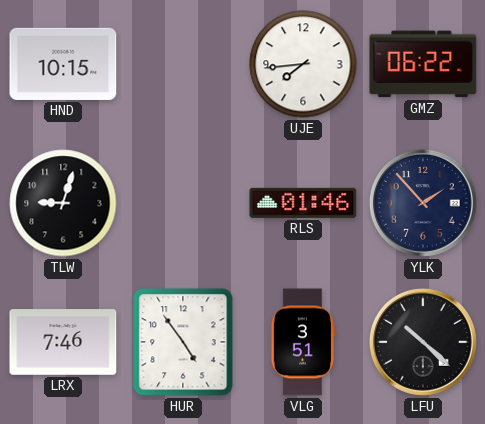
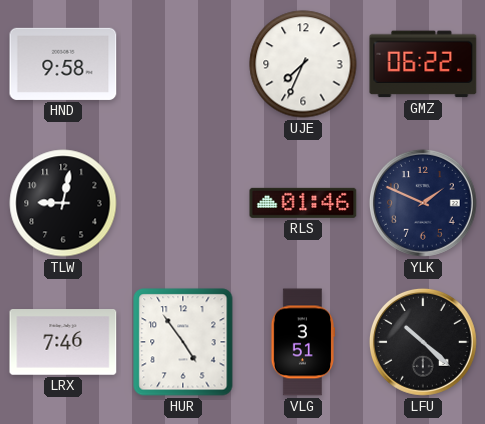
HND: 10:15 -> 9:58 (63, 64)
UJE: 7:44 -> 7:34 (303, 64)
TLW: 9:03 -> 9:02 (63, 203)
YLK: 1:53 -> 1:49 (423, 203)
